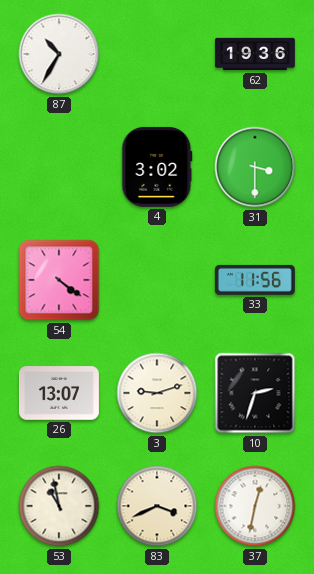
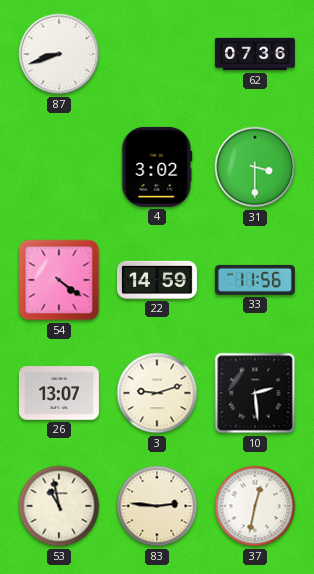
87: 10:35 -> 8:42 (59, 54)
62: 19:36 -> 07:36 (256, 54)
22: none -> 14:59 (157, 280)
10: 2:33 -> 2:29 (255, 393)
83: 3:41 -> 2:46 (157, 506)
